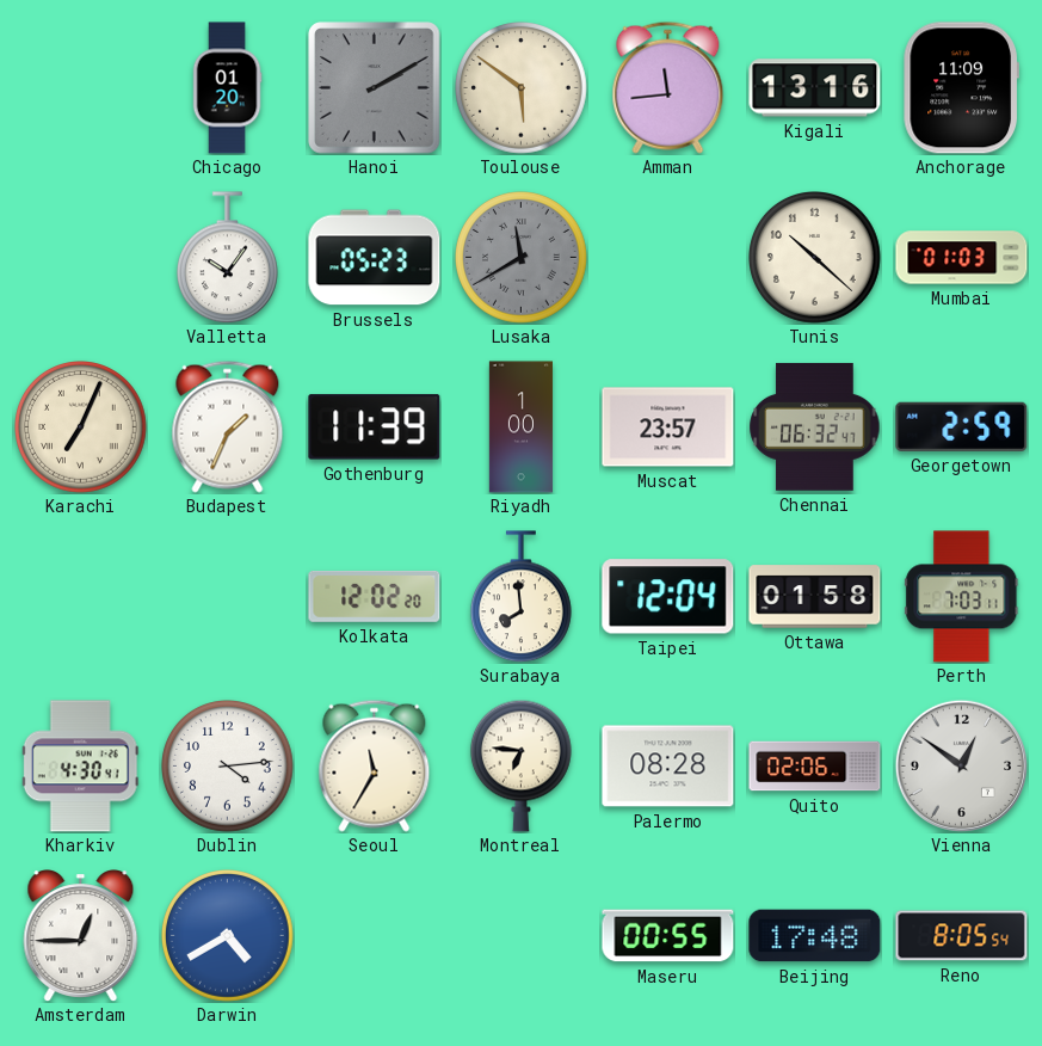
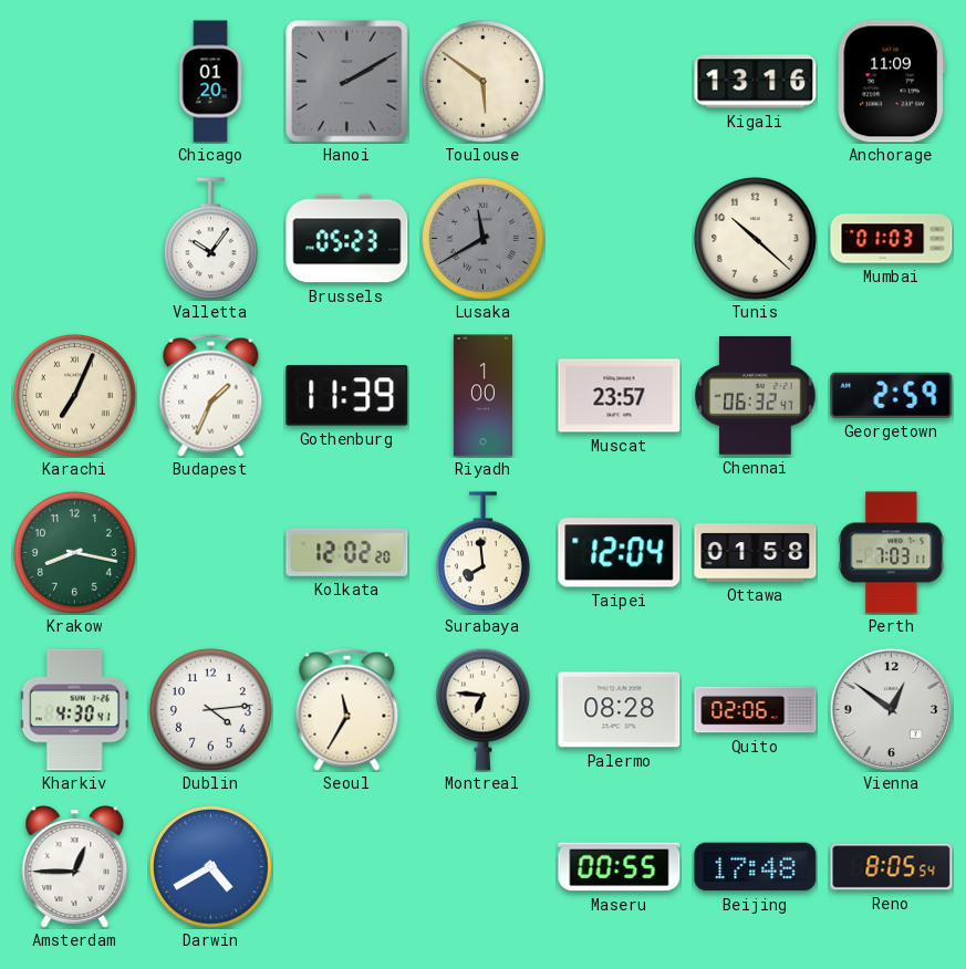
Amman: 11:44 -> none (668, 87)
Krakow: none -> 8:17 (75, 553)
